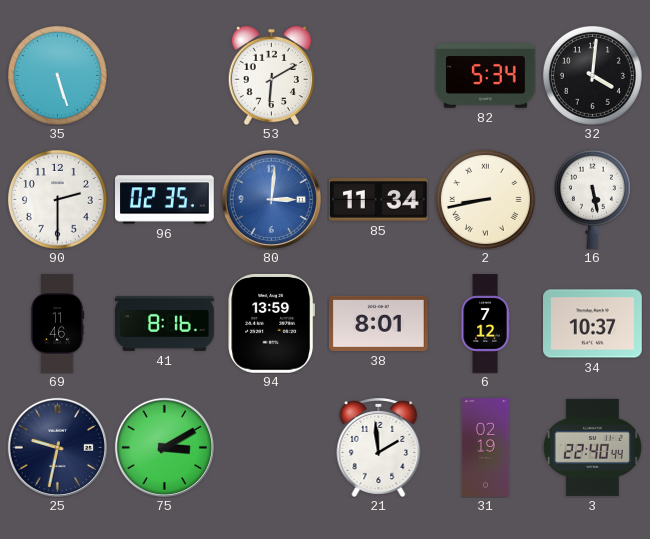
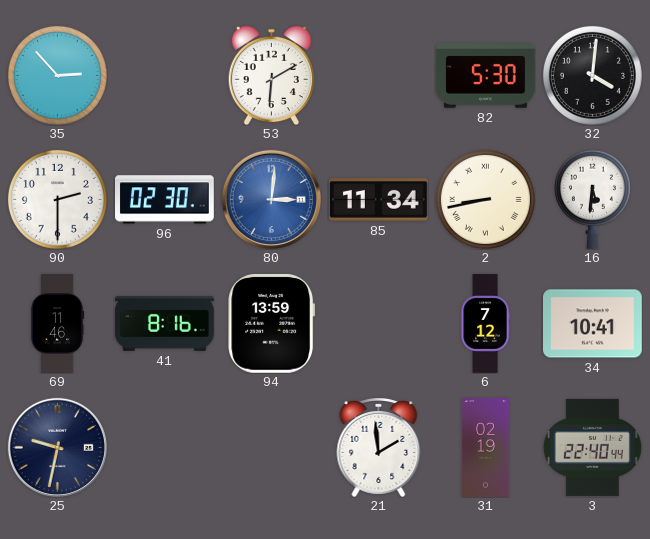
35: 5:27 -> 2:53 (57, 75)
82: 5:34 -> 5:30 (486, 76)
96: 02:35 -> 02:30 (165, 200)
16: 5:28 -> 5:31 (592, 199)
38: 8:01 -> none (379, 323)
34: 10:37 -> 10:41 (593, 324)
75: 3:10 -> none (164, 447)
